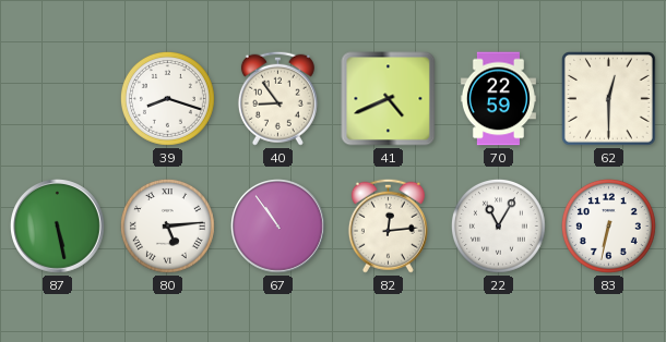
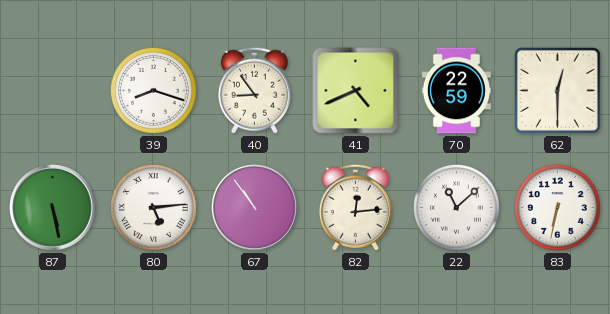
22: 11:05 -> 11:08 (456, 207)
